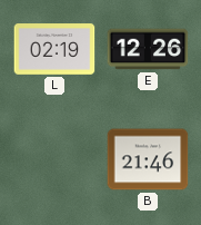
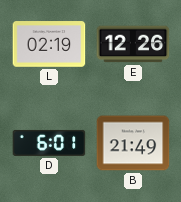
D: none -> 6:01 (49, 143)
B: 21:46 -> 21:49 (133, 143)
